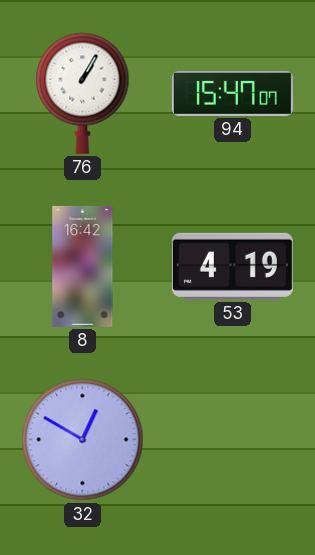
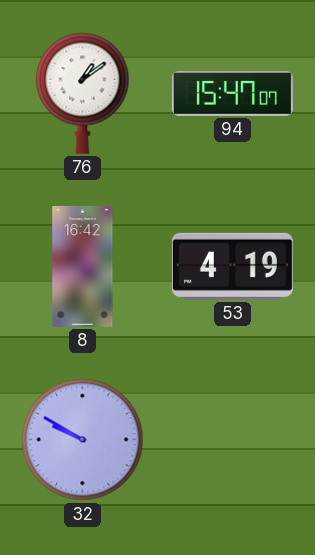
76: 1:05 -> 1:09 (83, 93)
32: 12:50 -> 9:50 (83, 440)
